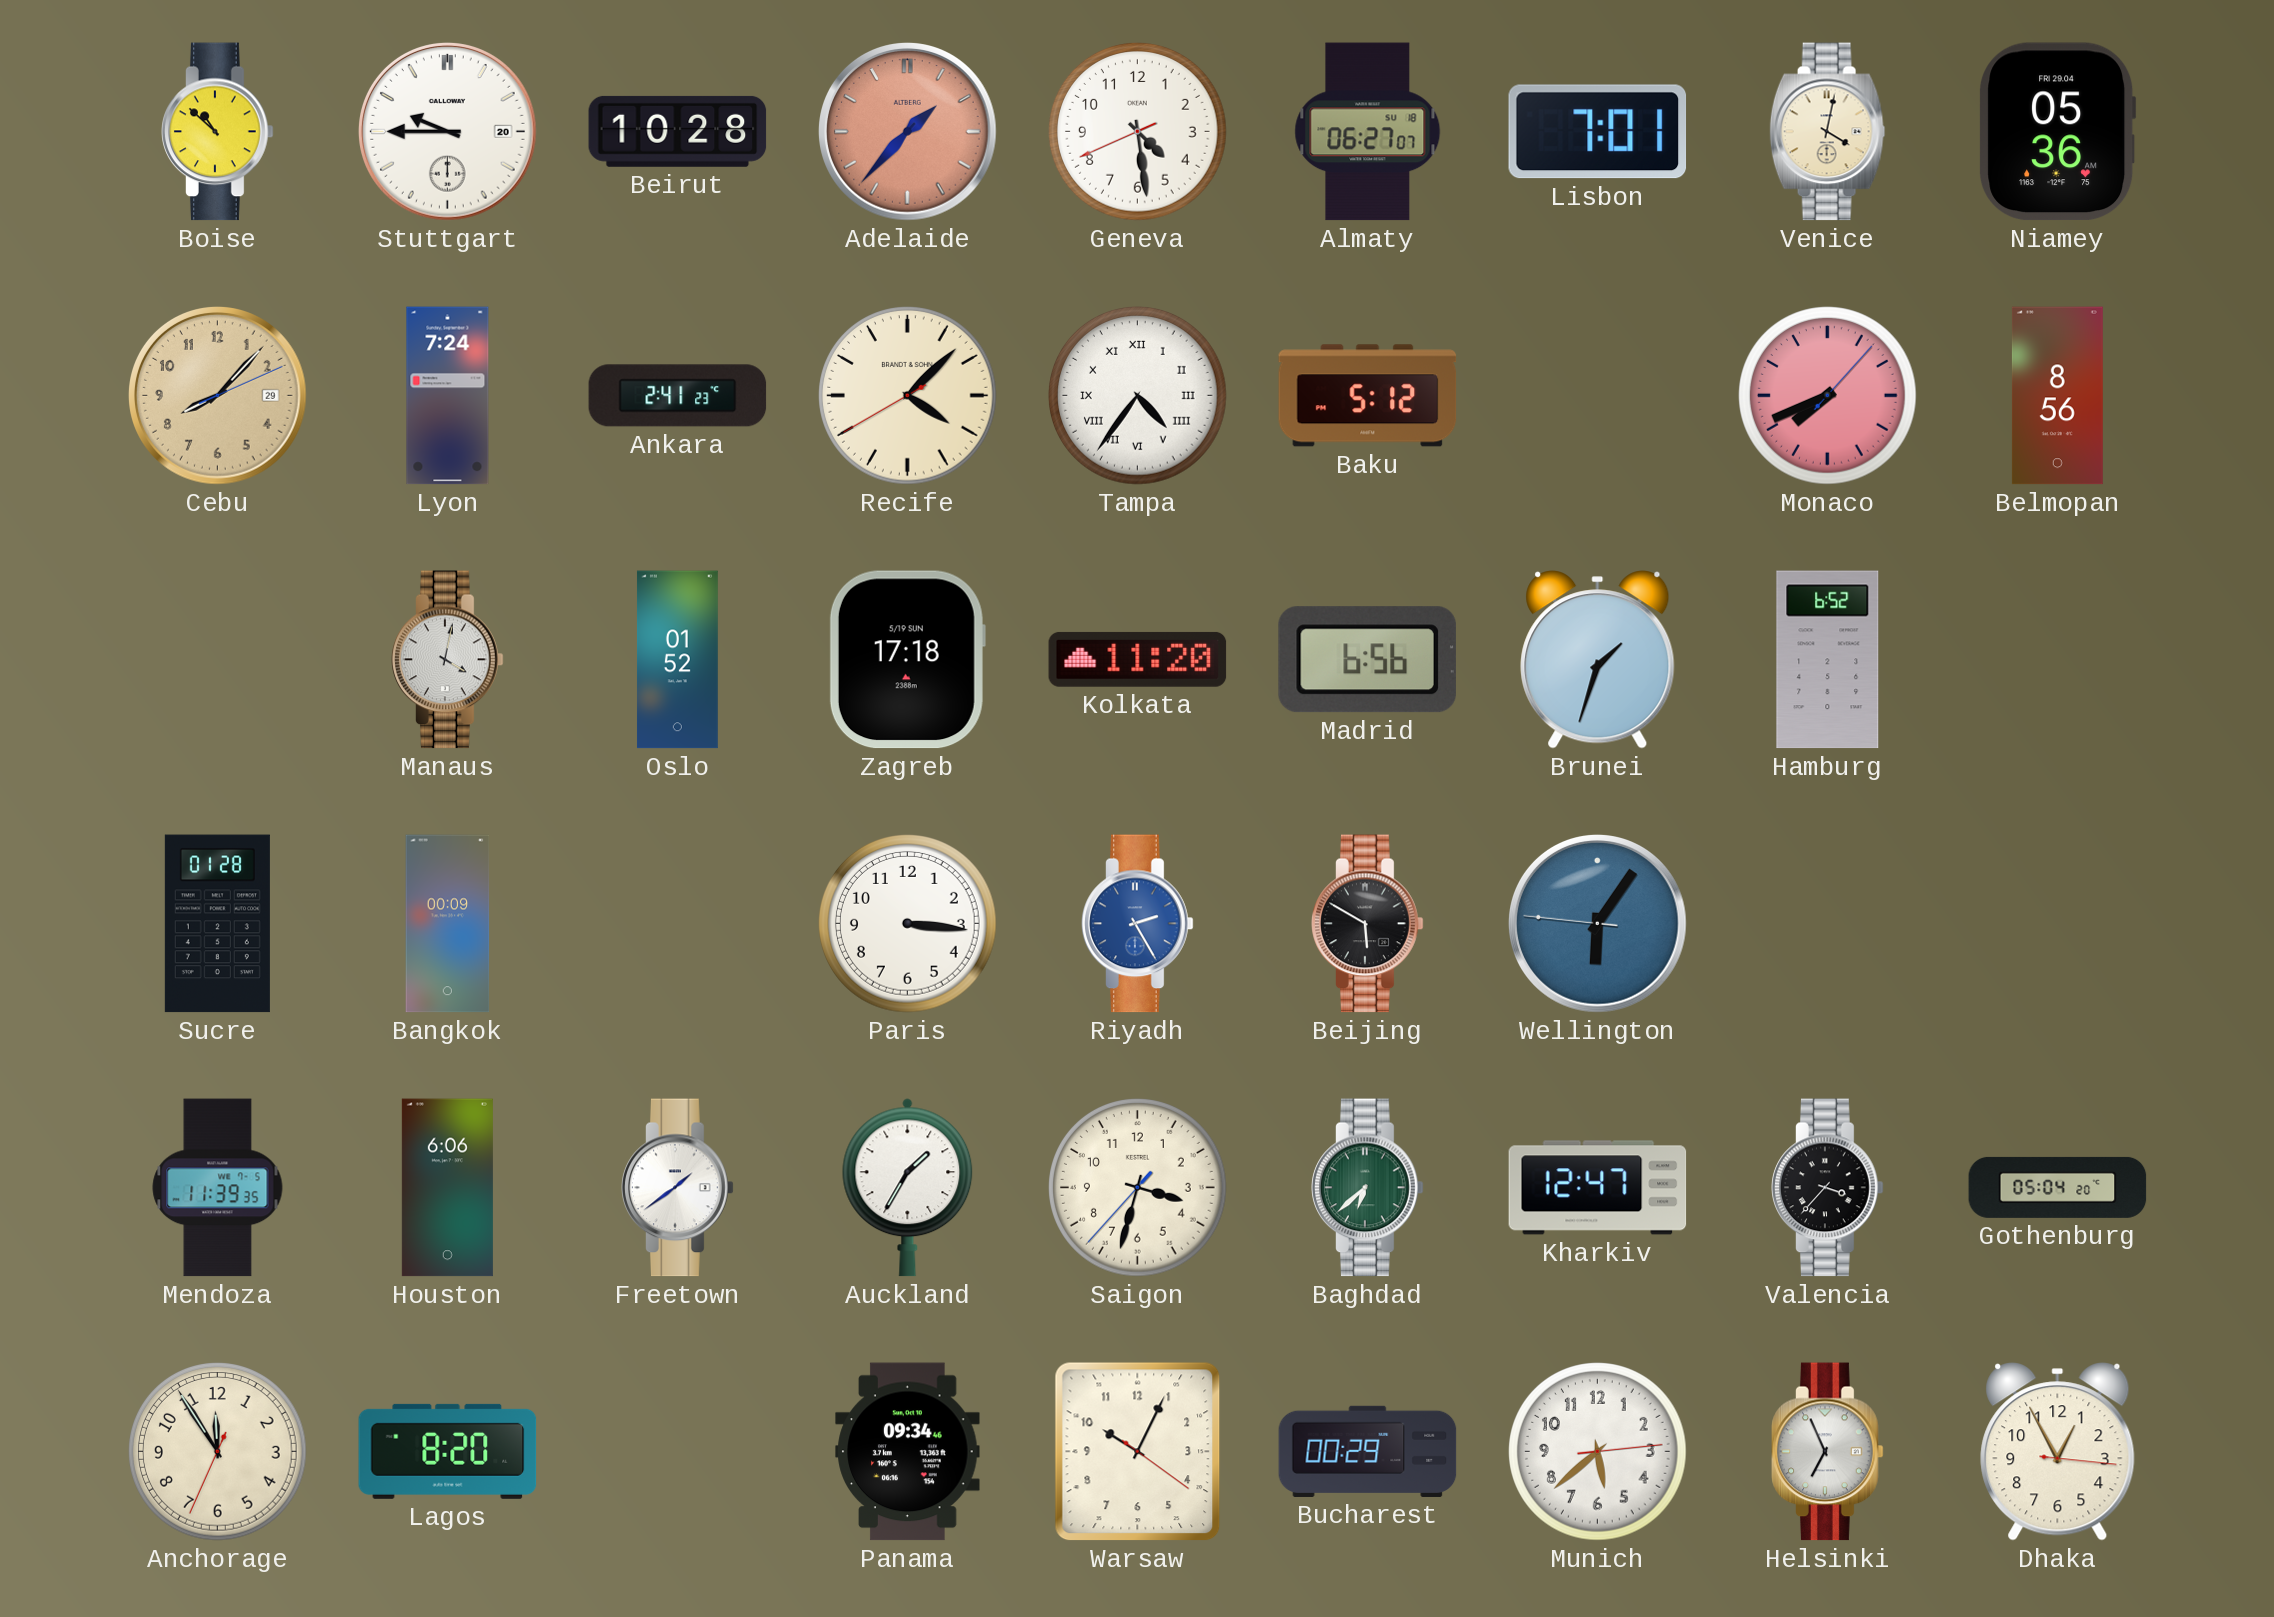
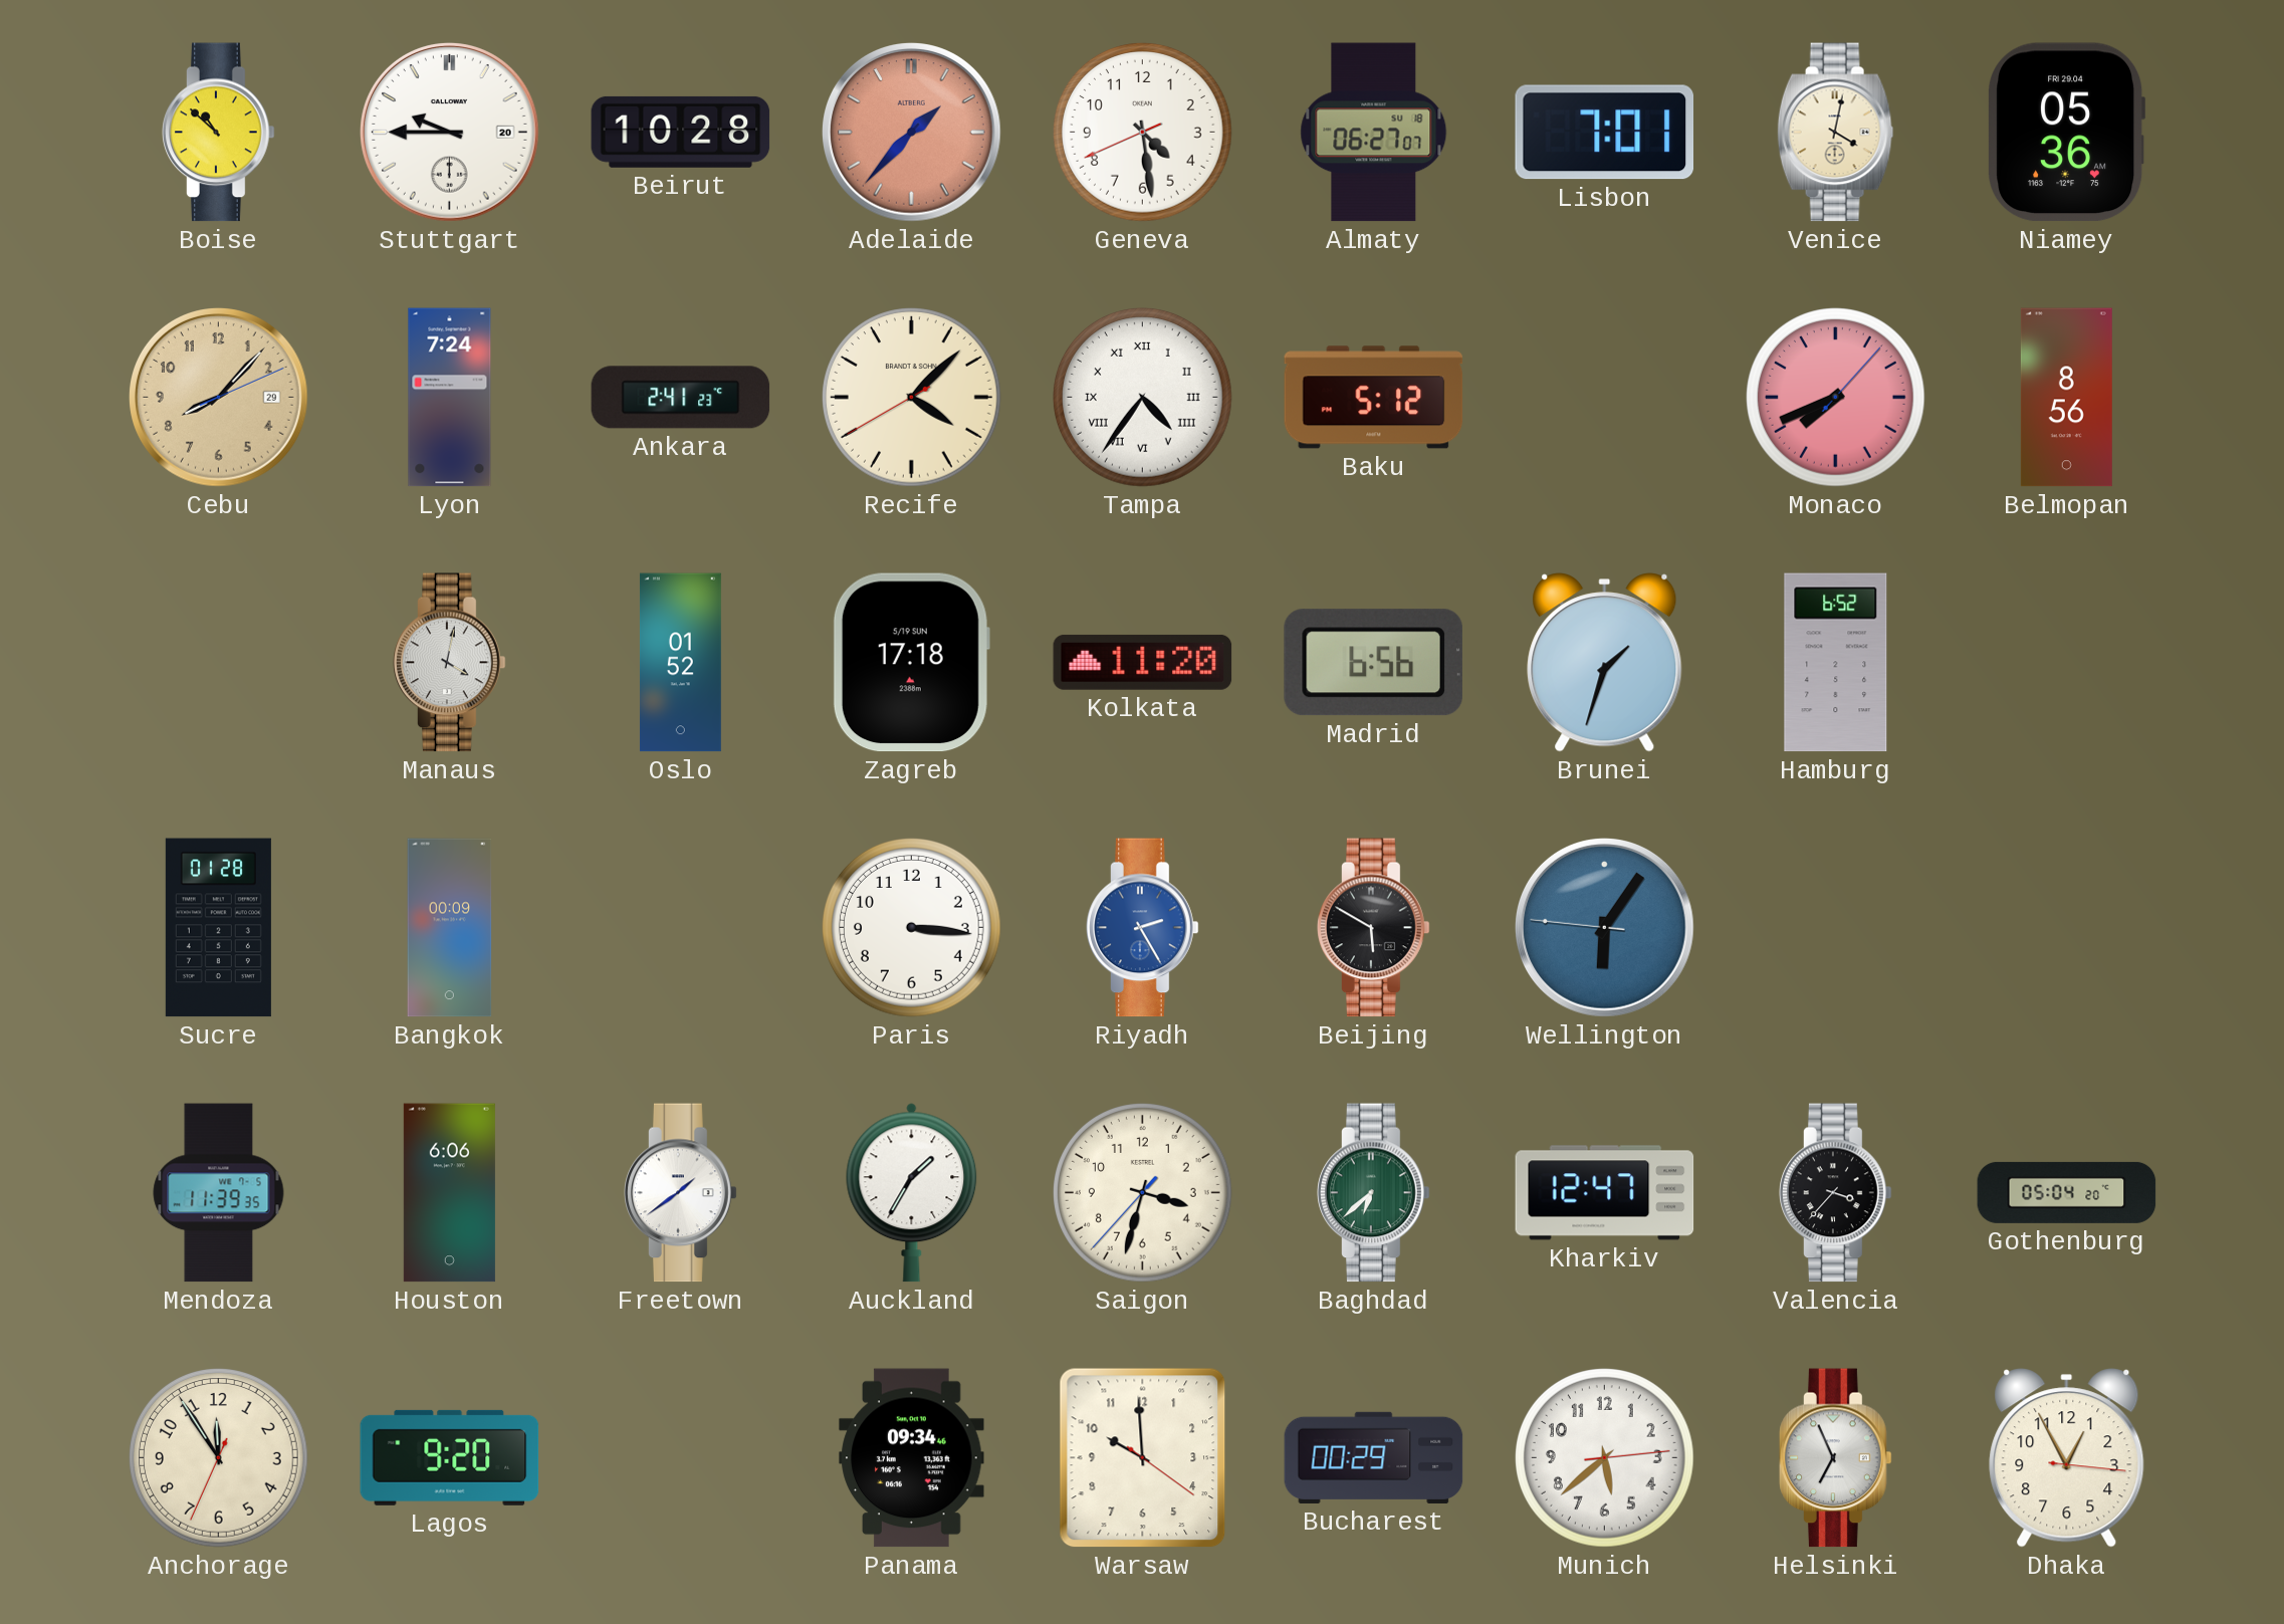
Lagos: 8:20 -> 9:20 (450, 1457)
Warsaw: 10:04 -> 9:59 (1143, 1458)
